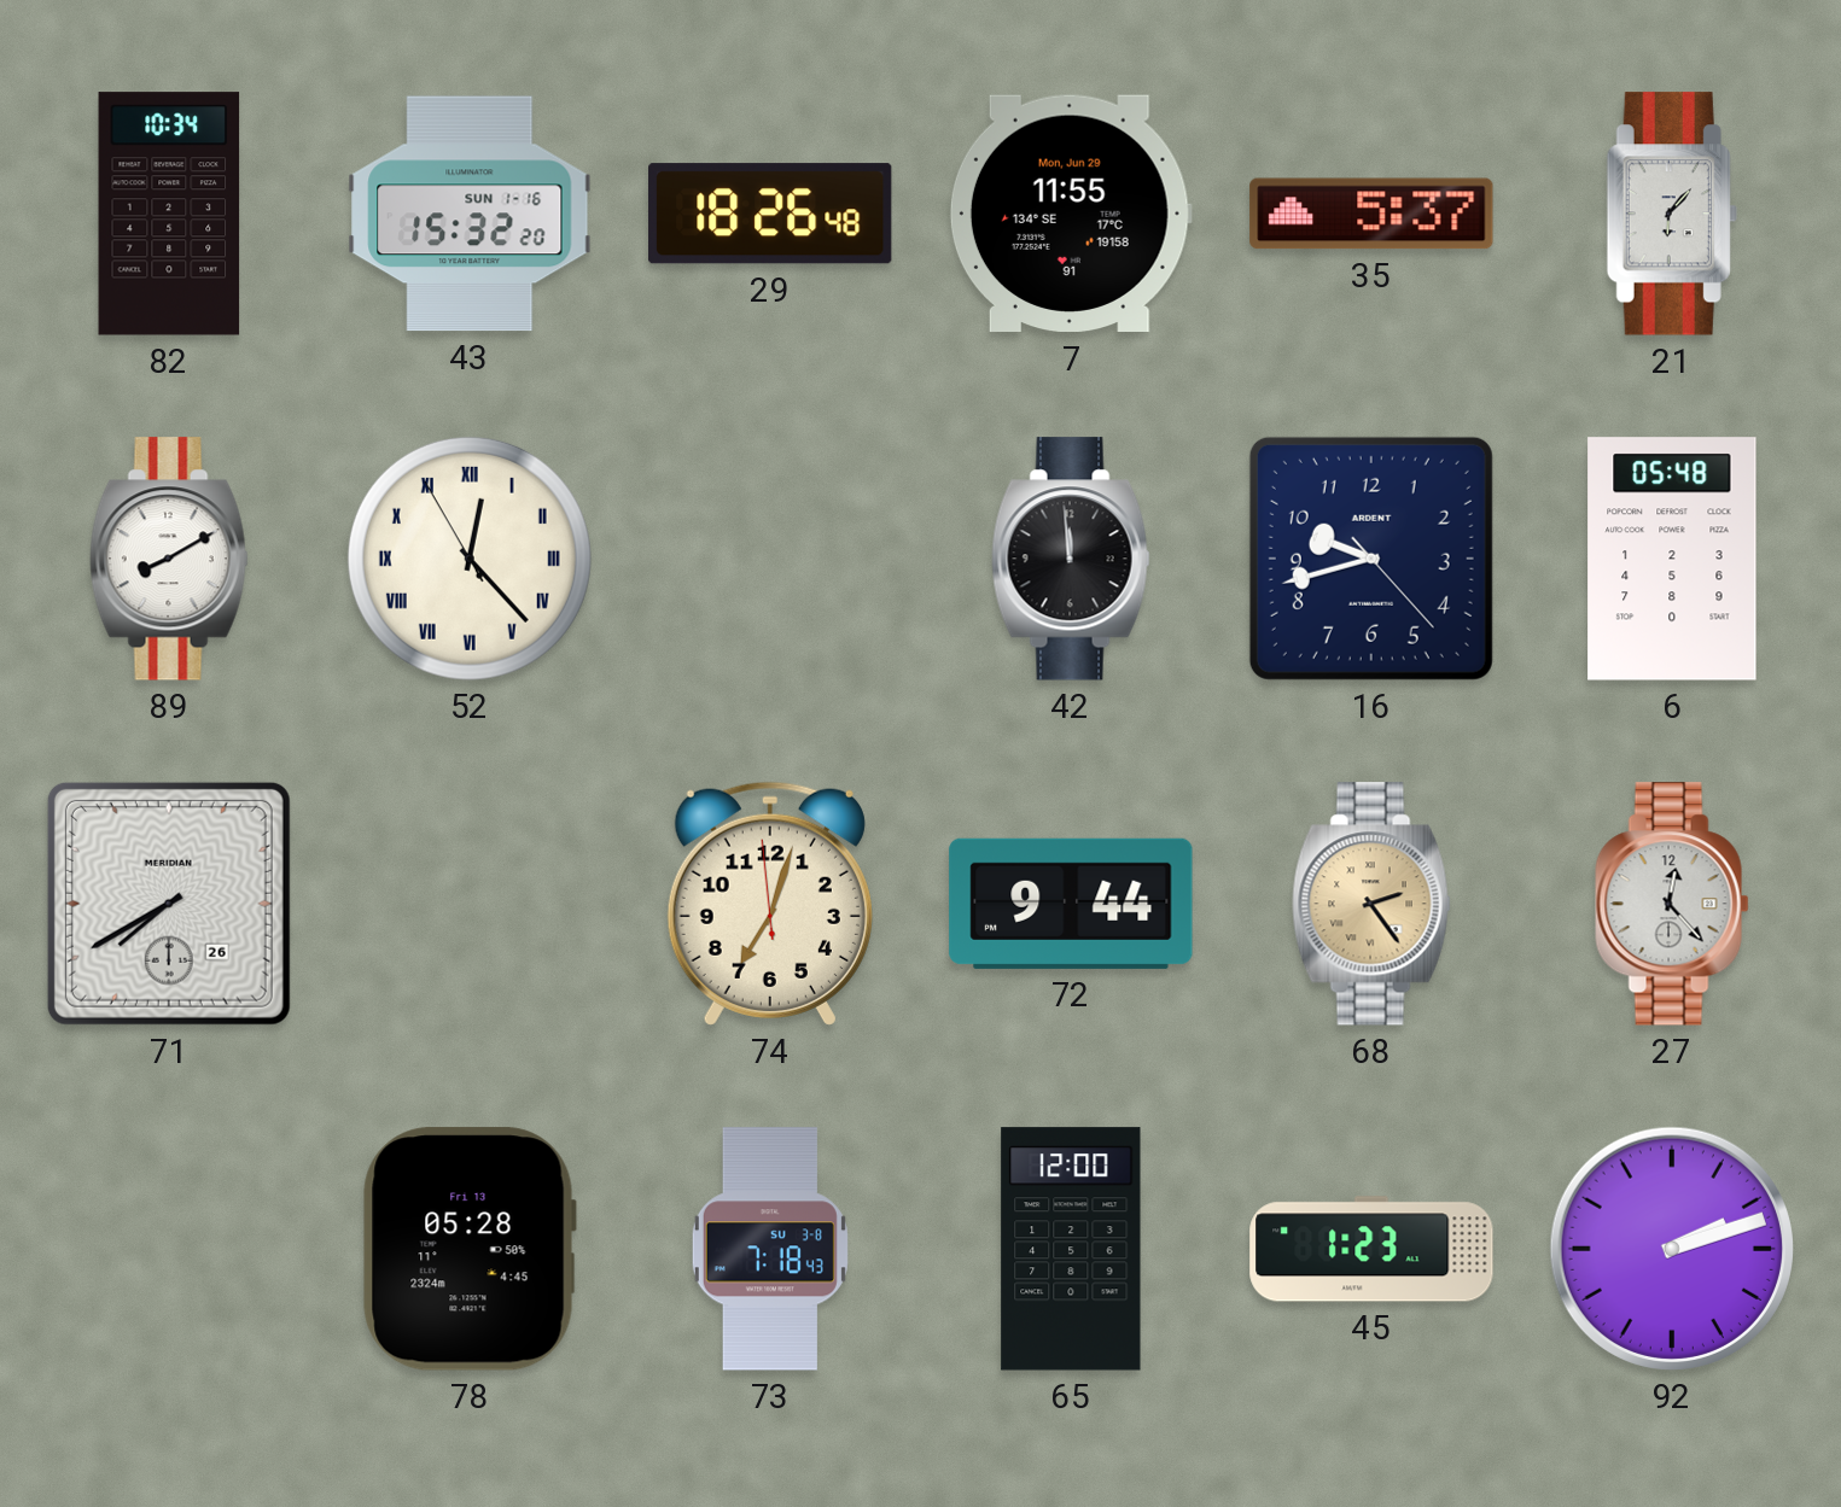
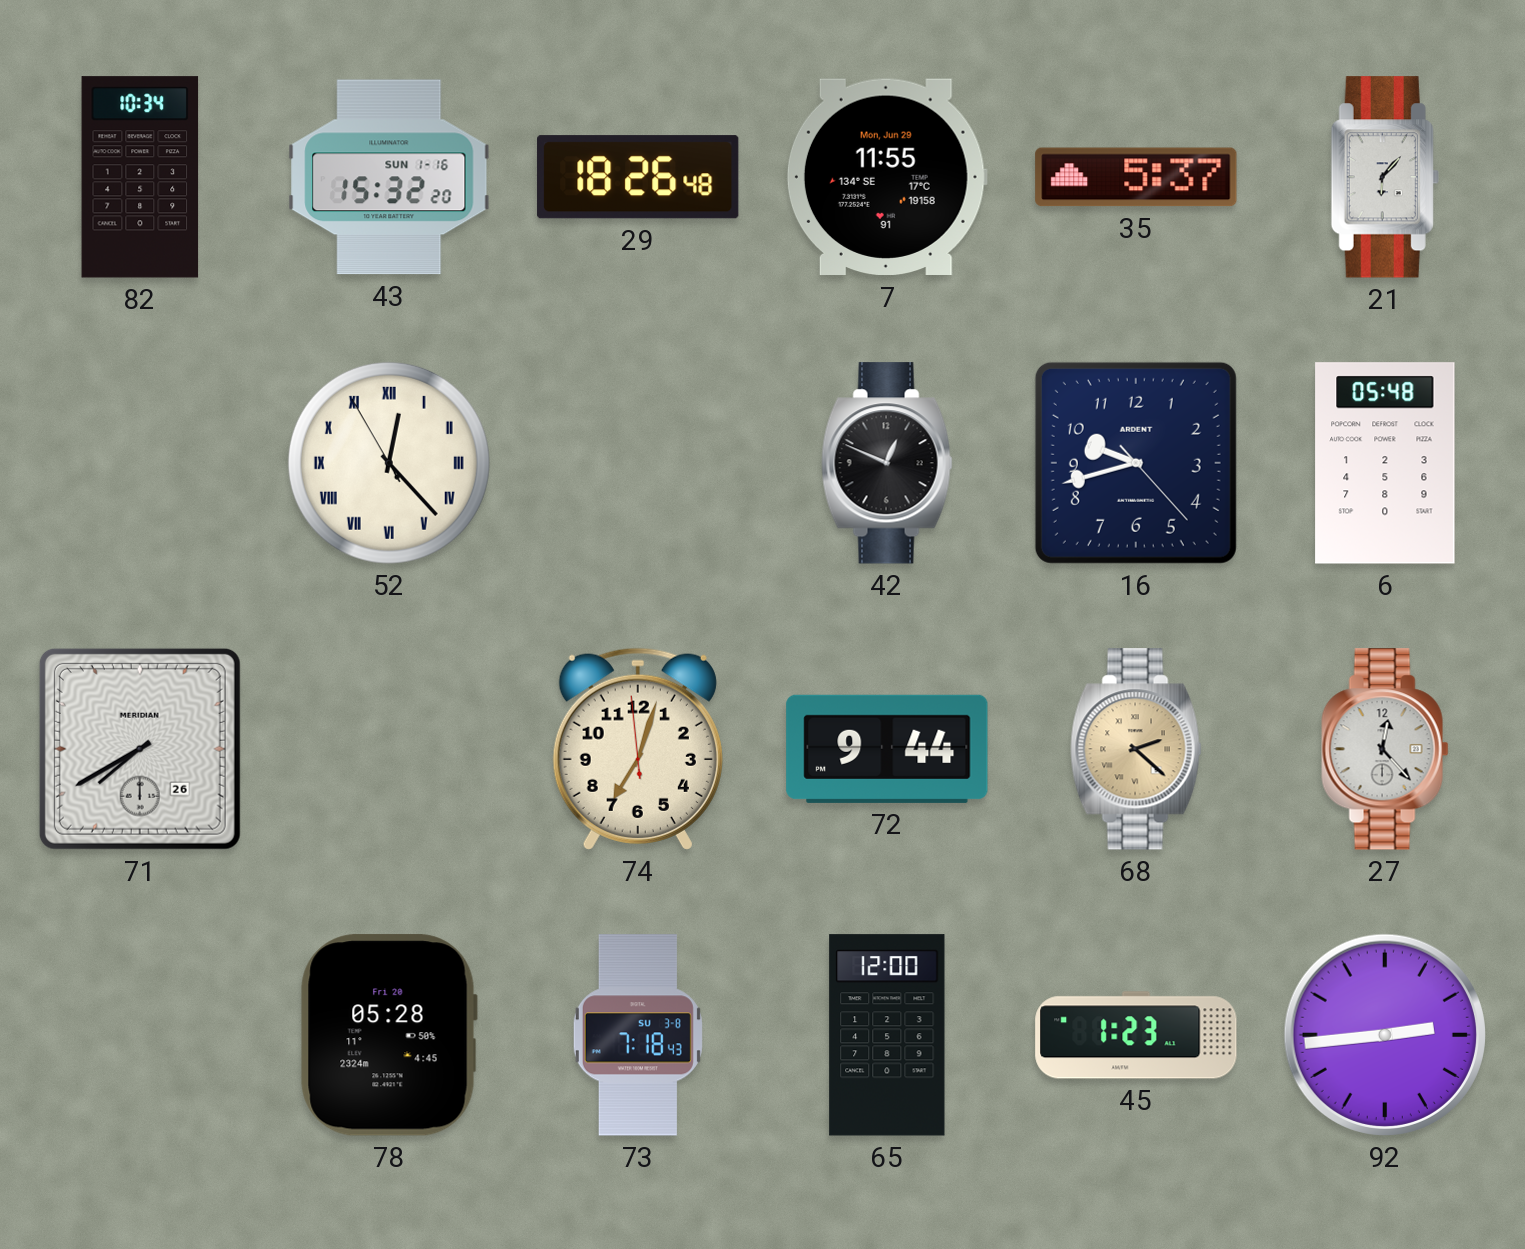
89: 8:10 -> none (169, 559)
42: 11:59 -> 12:49 (887, 463)
68: 2:24 -> 2:22 (1136, 749)
78 date: Fri 13 -> Fri 20 (389, 1035)
92: 2:12 -> 2:44 (1385, 1035)
